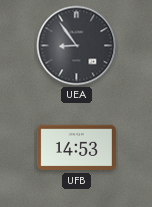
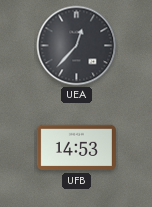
UEA: 8:54 -> 12:37 (77, 46)
